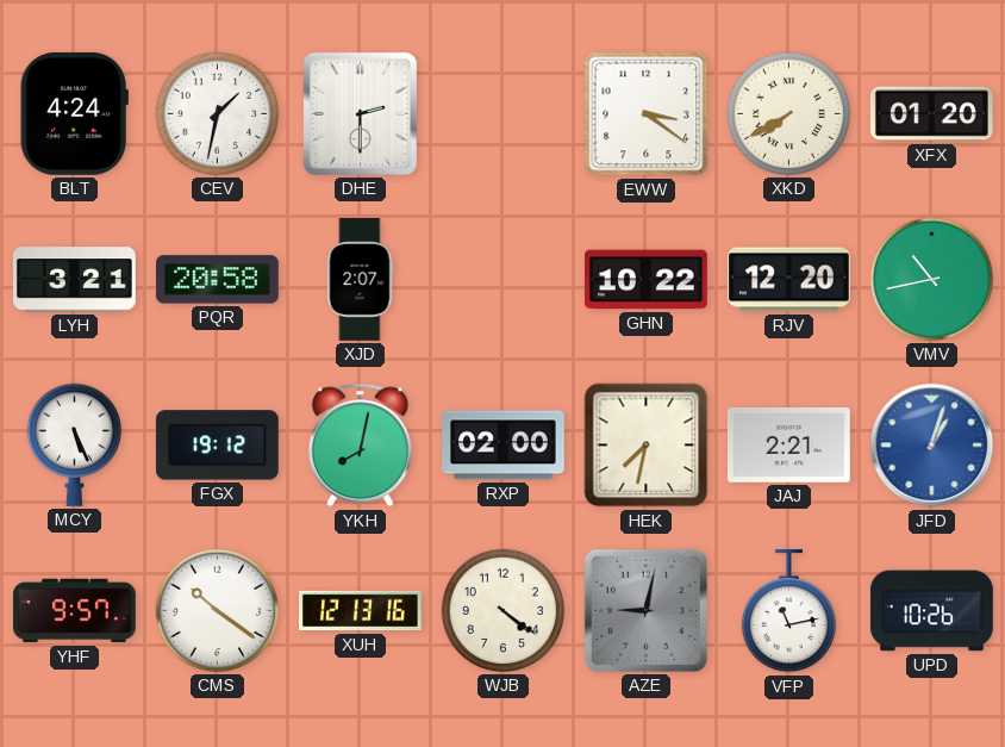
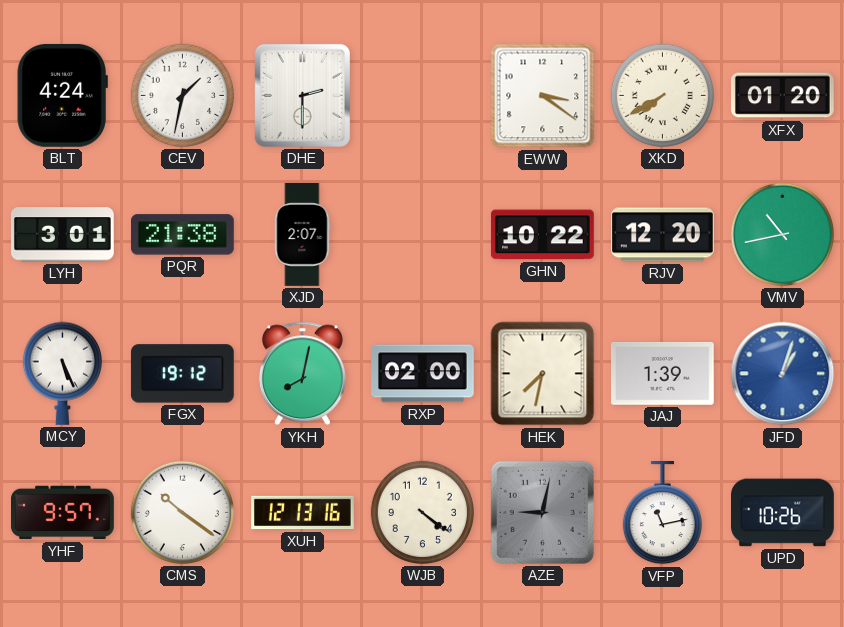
LYH: 3:21 -> 3:01 (63, 235)
PQR: 20:58 -> 21:38 (183, 235)
JAJ: 2:21 -> 1:39 (662, 373)
